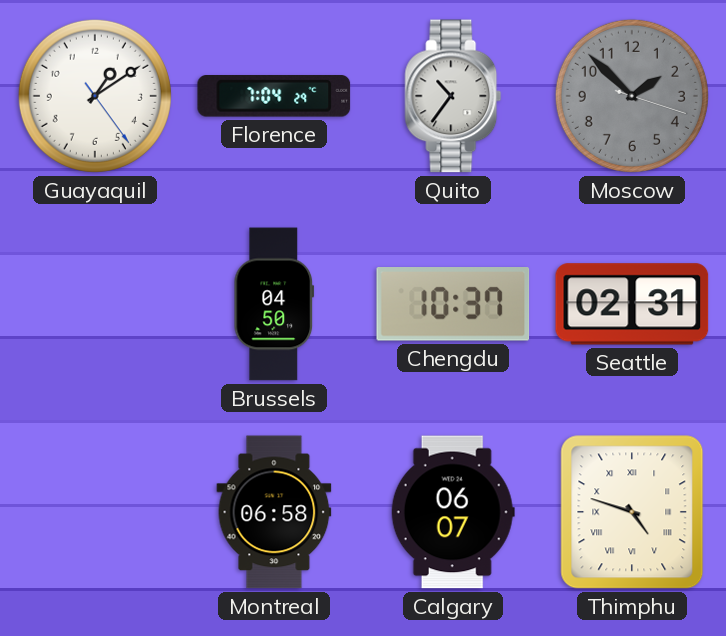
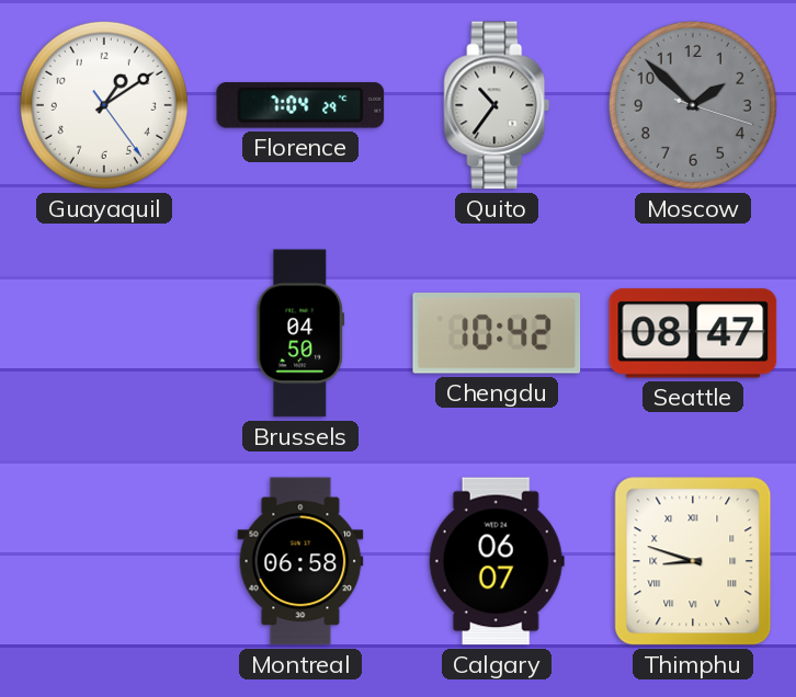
Chengdu: 10:37 -> 10:42 (497, 334)
Seattle: 02:31 -> 08:47 (693, 333)
Thimphu: 4:48 -> 8:48 (693, 561)
